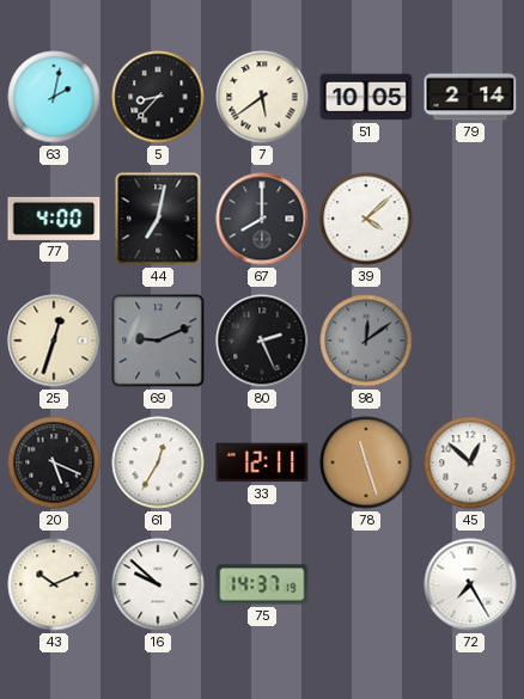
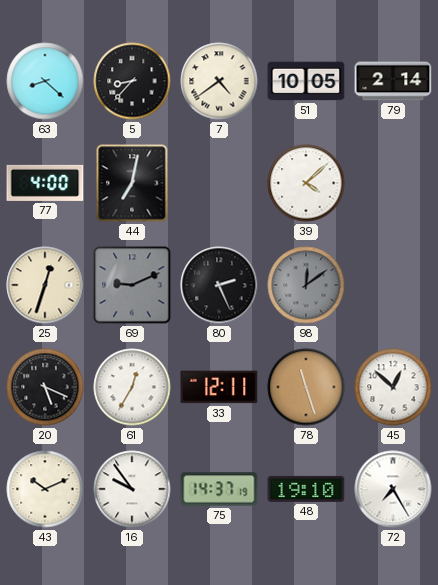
63: 2:02 -> 8:22 (45, 81)
7: 5:39 -> 4:39 (219, 81)
67: 8:00 -> none (262, 219)
16: 9:52 -> 9:54 (132, 489)
48: none -> 19:10 (306, 489)
